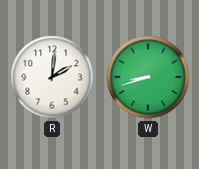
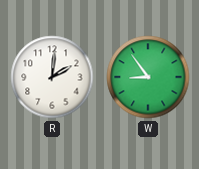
W: 8:42 -> 8:54 (148, 77)
